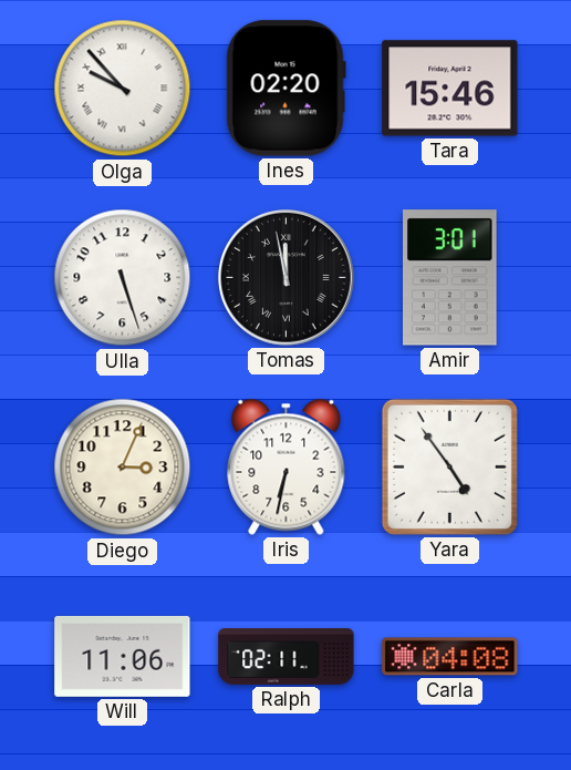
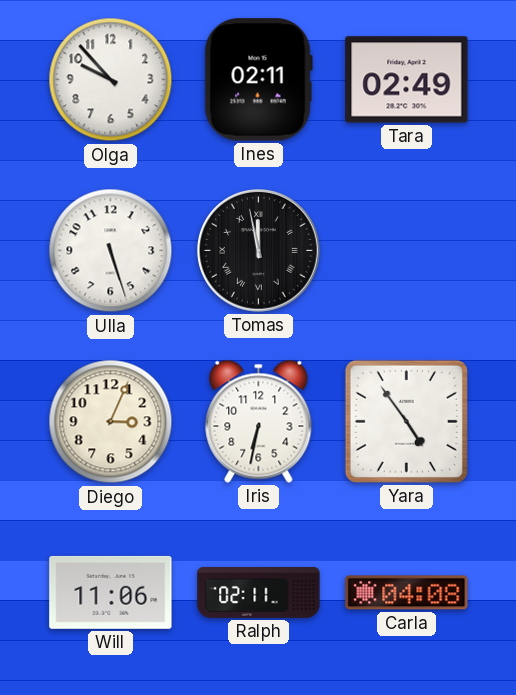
Olga numerals: Roman -> Arabic (111, 80)
Ines: 02:20 -> 02:11 (258, 80)
Tara: 15:46 -> 02:49 (407, 80)
Amir: 3:01 -> none (450, 278)
